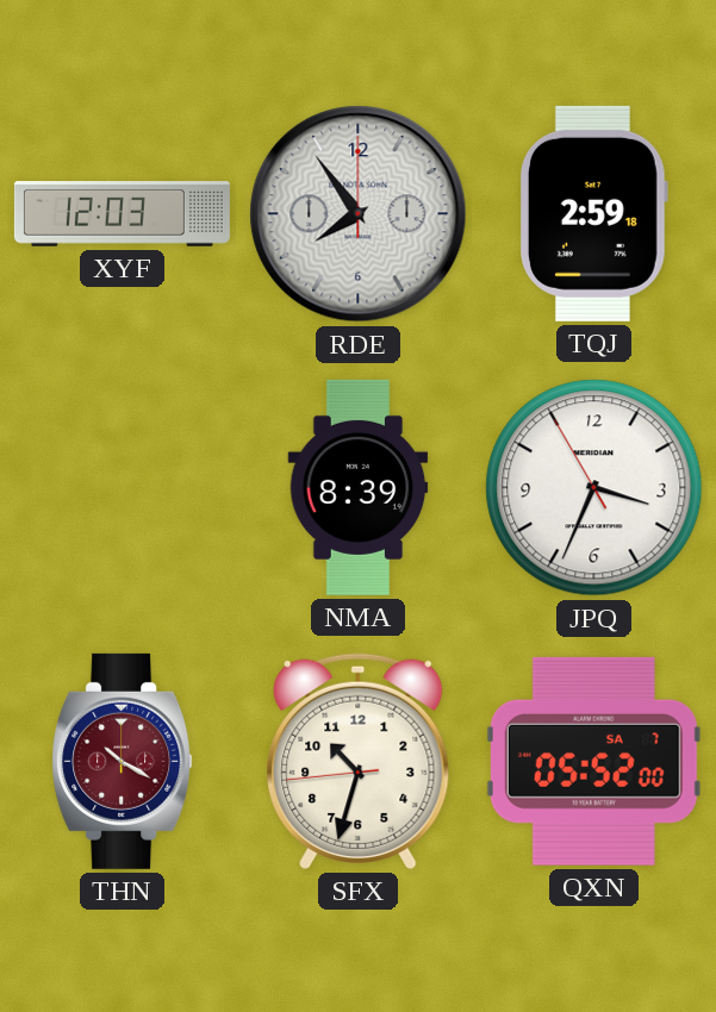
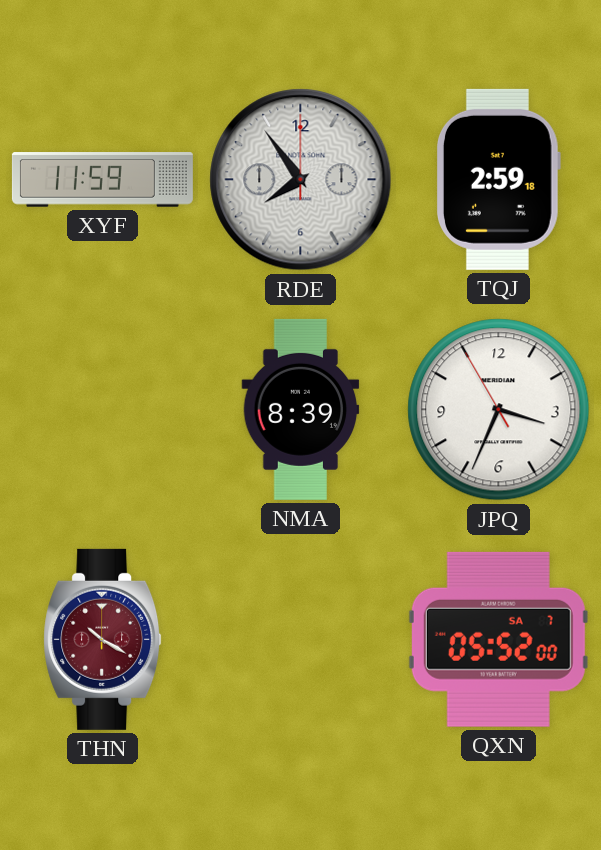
XYF: 12:03 -> 11:59 (102, 180)
SFX: 10:32 -> none (359, 761)
